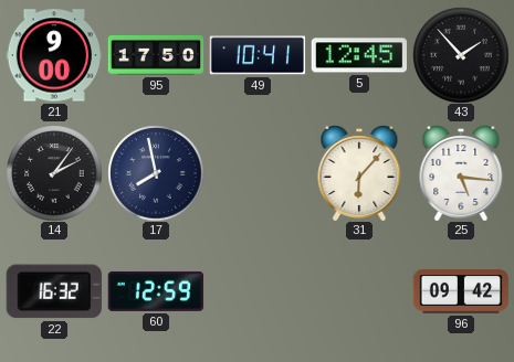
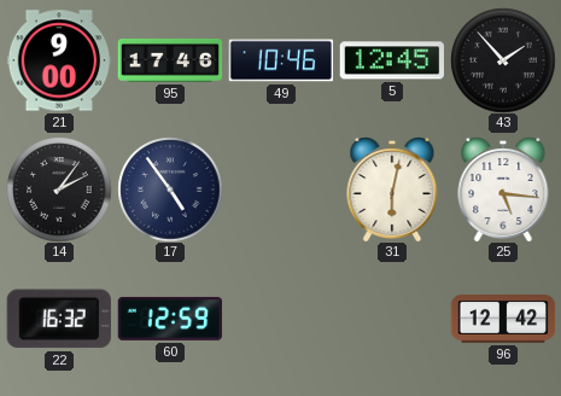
95: 17:50 -> 17:46 (170, 60)
49: 10:41 -> 10:46 (281, 60)
17: 7:58 -> 4:54 (170, 190)
31: 6:07 -> 6:02 (392, 190)
96: 09:42 -> 12:42 (503, 320)
